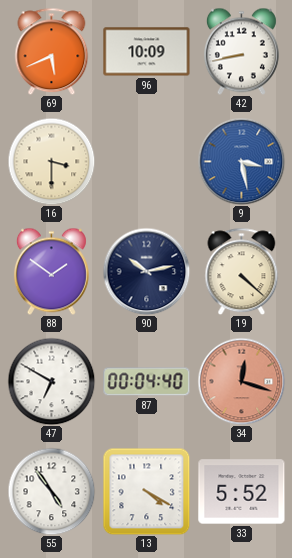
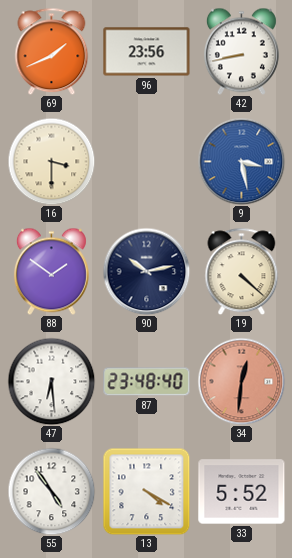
69: 5:41 -> 1:41 (52, 51)
96: 10:09 -> 23:56 (147, 52)
47: 6:50 -> 6:29 (51, 381)
87: 00:04 -> 23:48 (147, 382)
34: 12:18 -> 12:31 (241, 381)
